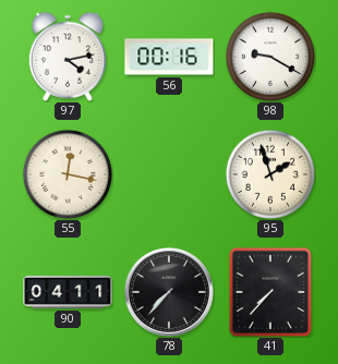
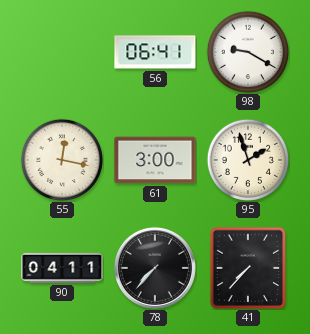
97: 4:13 -> none (68, 57)
56: 00:16 -> 06:41 (155, 52)
61: none -> 3:00 (155, 160)
